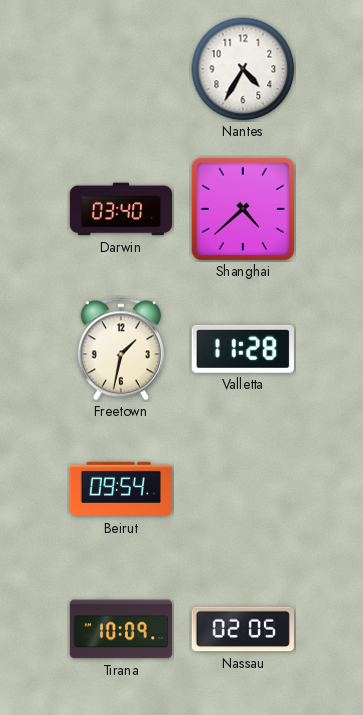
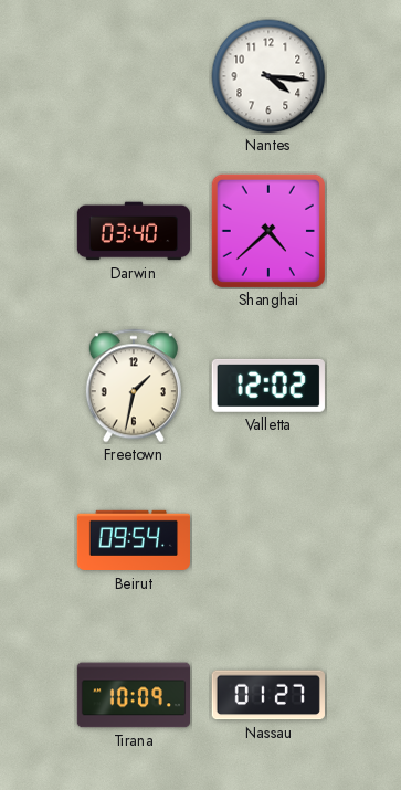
Nantes: 4:35 -> 4:16 (268, 76)
Valletta: 11:28 -> 12:02 (268, 386)
Nassau: 02:05 -> 01:27 (268, 695)
